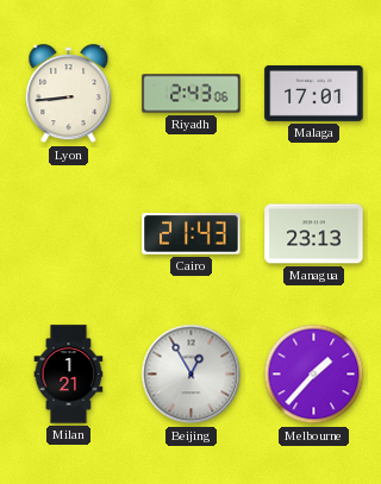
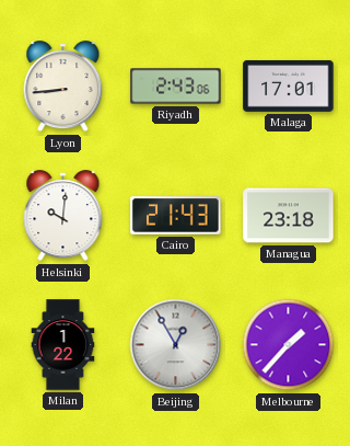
Helsinki: none -> 10:01 (63, 216)
Managua: 23:13 -> 23:18 (289, 216)
Milan: 1:21 -> 1:22 (63, 345)
